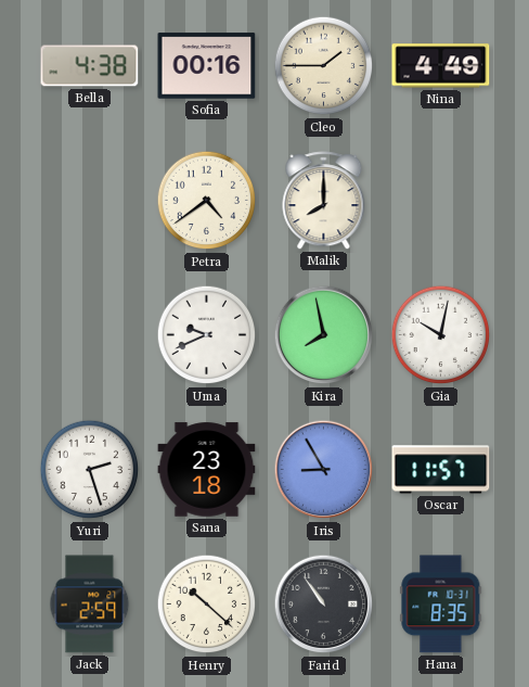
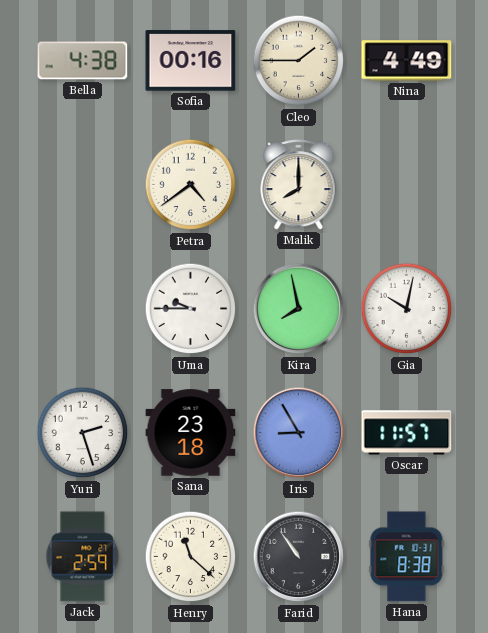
Uma: 9:41 -> 9:45 (191, 309)
Henry: 10:22 -> 11:22 (191, 557)
Hana: 8:35 -> 8:38 (407, 557)
